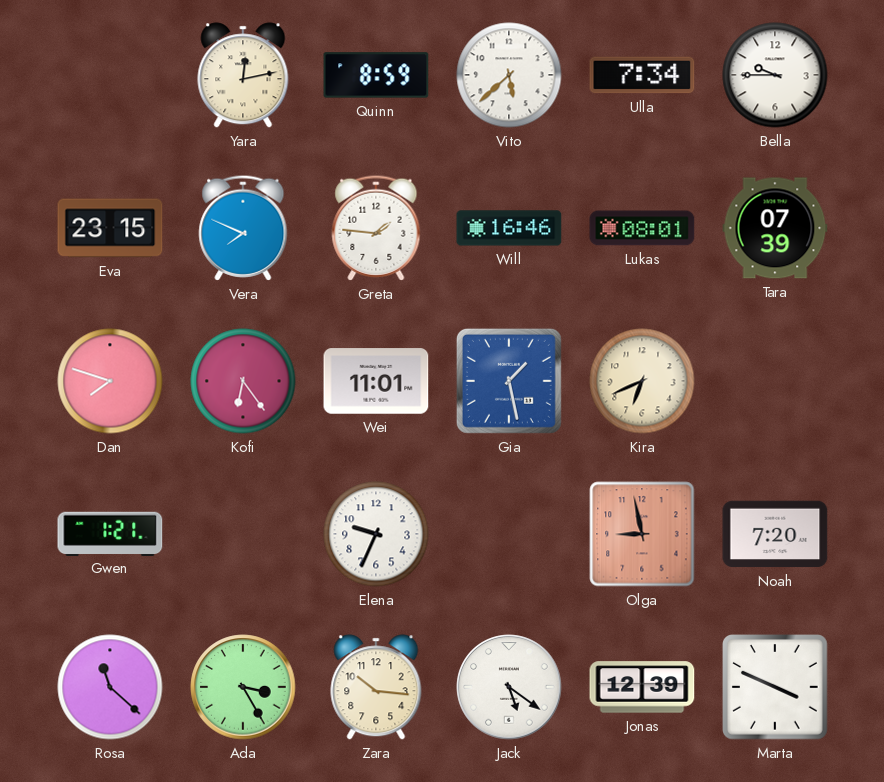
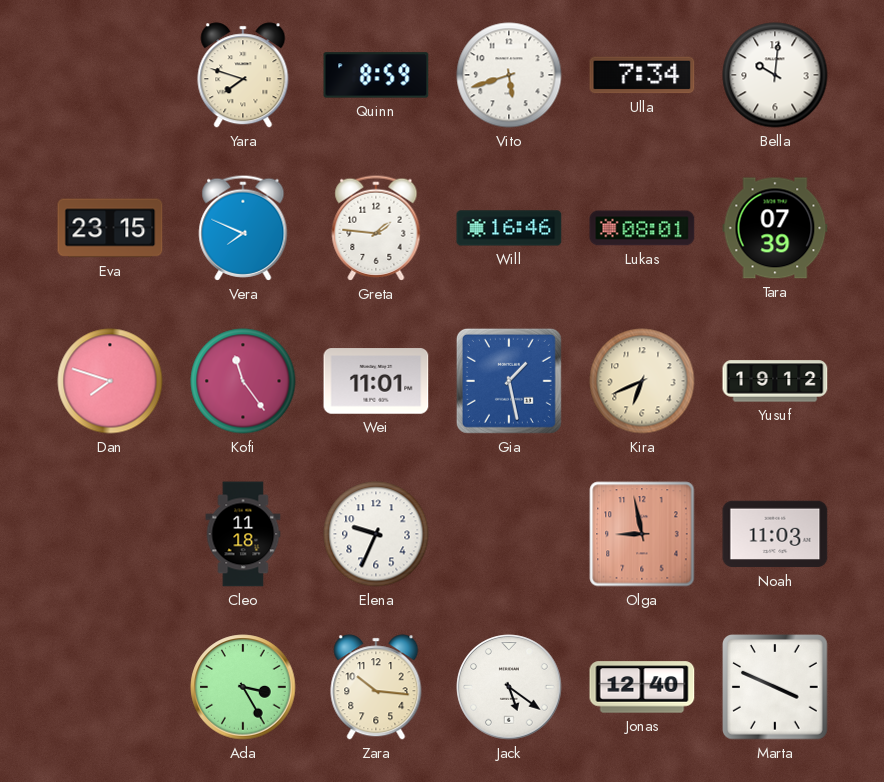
Yara: 12:13 -> 7:48 (243, 75)
Vito: 5:38 -> 5:42 (509, 75)
Bella: 9:45 -> 10:01 (775, 75)
Kofi: 6:24 -> 11:24 (243, 381)
Yusuf: none -> 19:12 (775, 381)
Gwen: 1:21 -> none (110, 533)
Cleo: none -> 11:18 (243, 534)
Noah: 7:20 -> 11:03 (775, 534)
Rosa: 11:22 -> none (110, 687)
Jonas: 12:39 -> 12:40 (642, 687)
